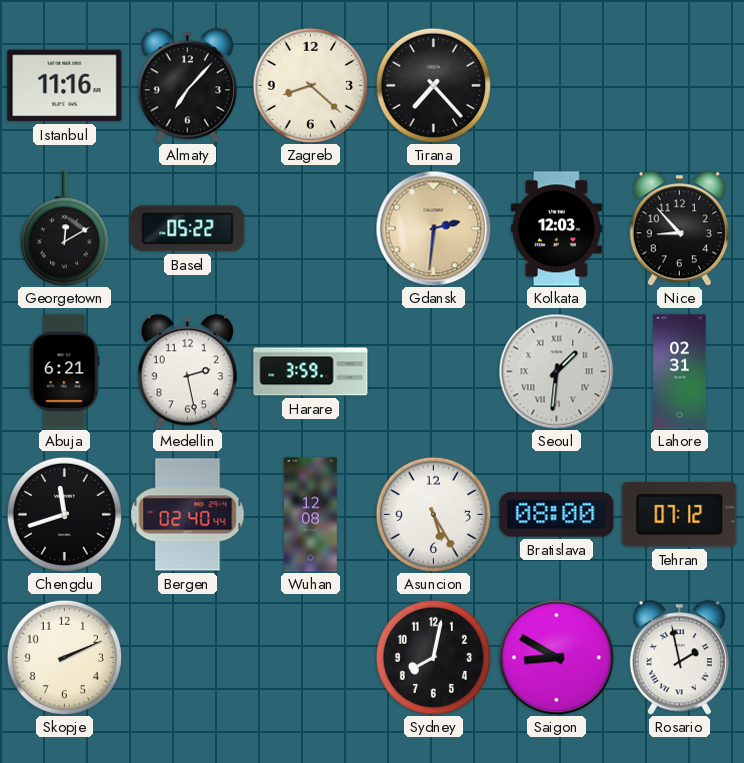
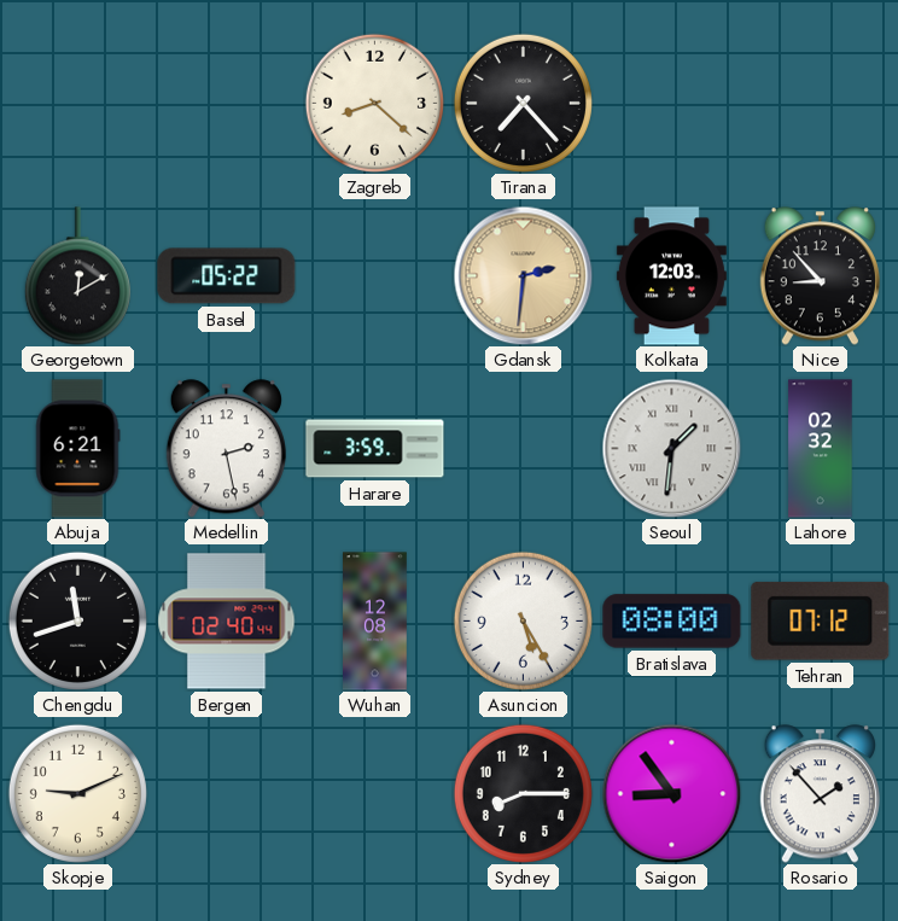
Istanbul: 11:16 -> none (65, 86)
Almaty: 7:07 -> none (187, 86)
Lahore: 02:31 -> 02:32 (821, 449)
Skopje: 2:11 -> 9:11 (77, 793)
Sydney: 8:02 -> 8:15 (523, 793)
Saigon: 8:50 -> 8:54 (671, 793)
Rosario: 1:58 -> 1:53 (820, 794)
